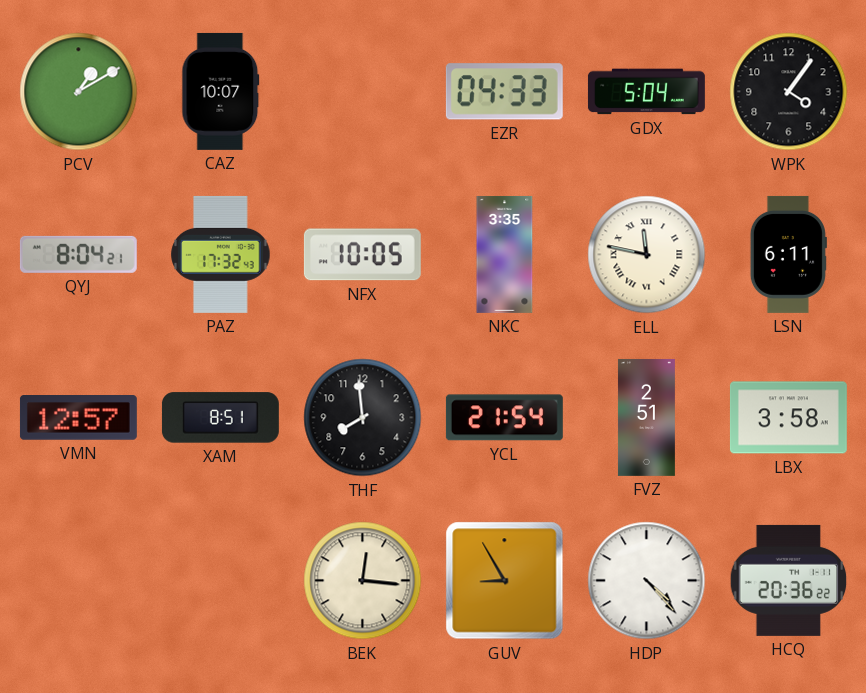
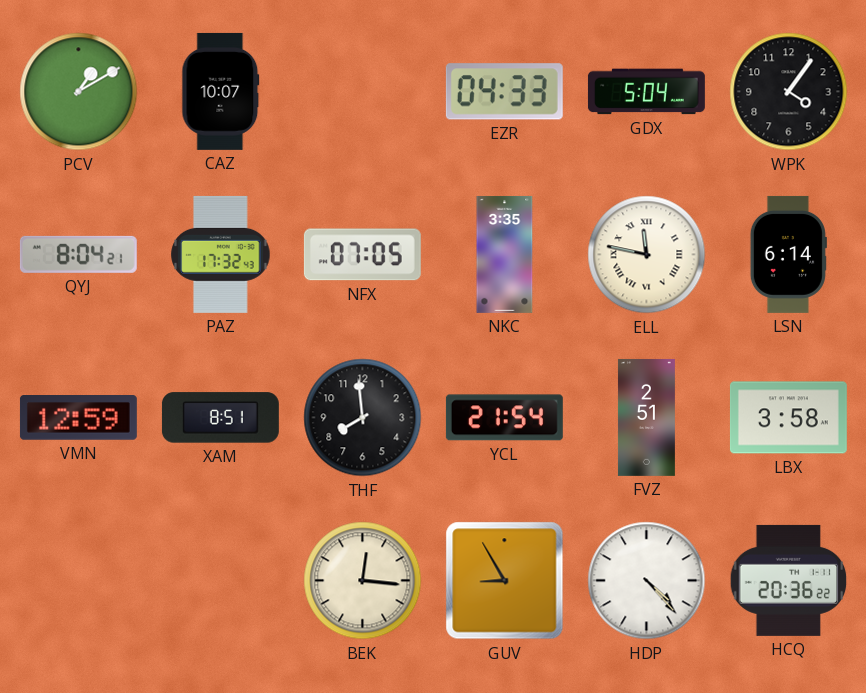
NFX: 10:05 -> 07:05 (362, 255)
LSN: 6:11 -> 6:14 (788, 254)
VMN: 12:57 -> 12:59 (78, 418)
